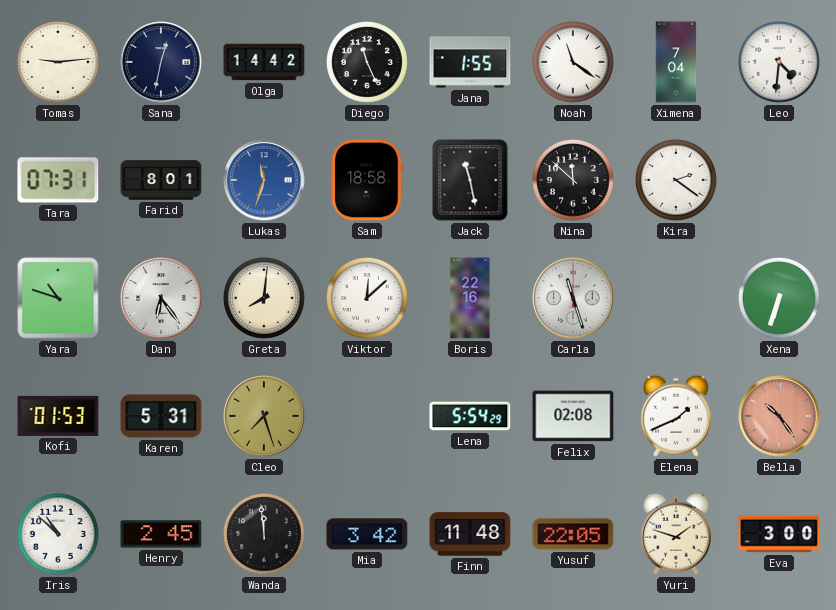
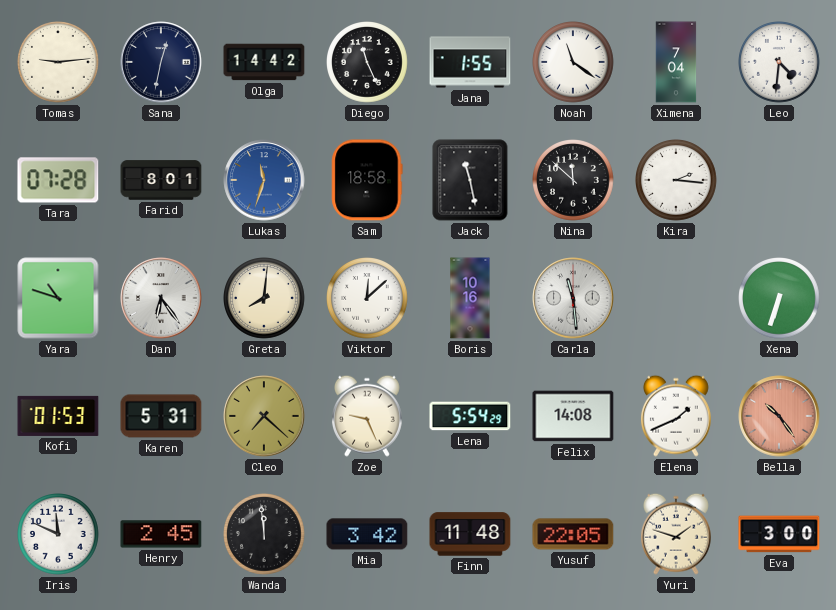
Tara: 07:31 -> 07:28 (58, 180)
Kira: 2:21 -> 2:16 (677, 181)
Boris: 22:16 -> 10:16 (470, 298)
Carla: 11:27 -> 11:29 (573, 298)
Cleo: 7:27 -> 7:22 (264, 416)
Zoe: none -> 9:26 (367, 416)
Felix: 02:08 -> 14:08 (573, 416)
Iris: 10:52 -> 11:49 (59, 535)
